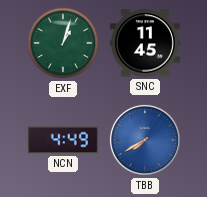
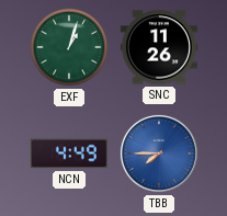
SNC: 11:45 -> 11:26 (159, 47)
TBB: 7:40 -> 7:45 (159, 154)
